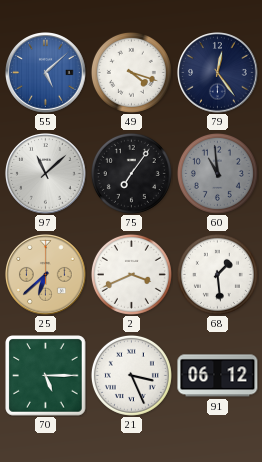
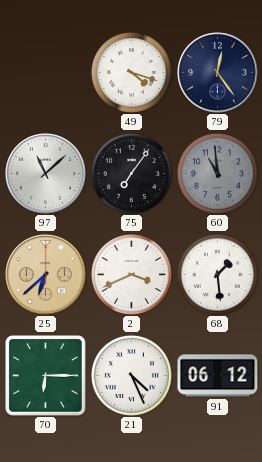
55: 5:08 -> none (46, 73)
70: 5:15 -> 6:15 (46, 376)
21: 3:26 -> 4:26 (131, 375)
